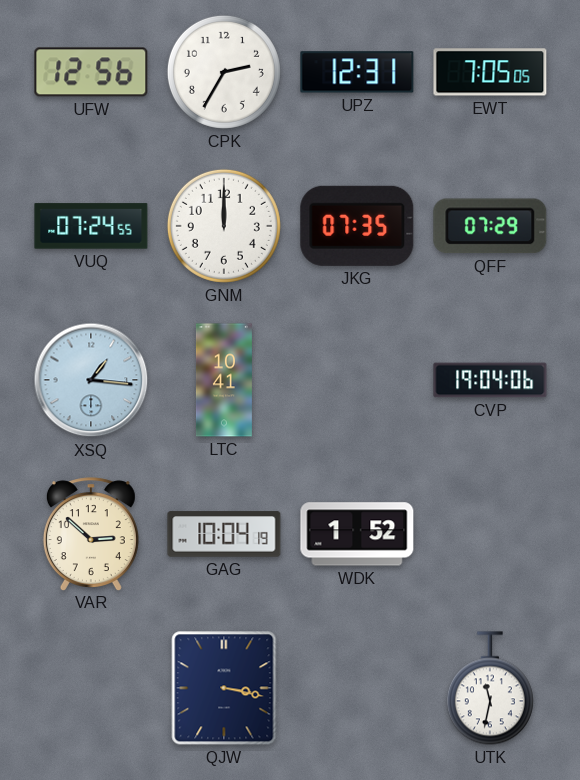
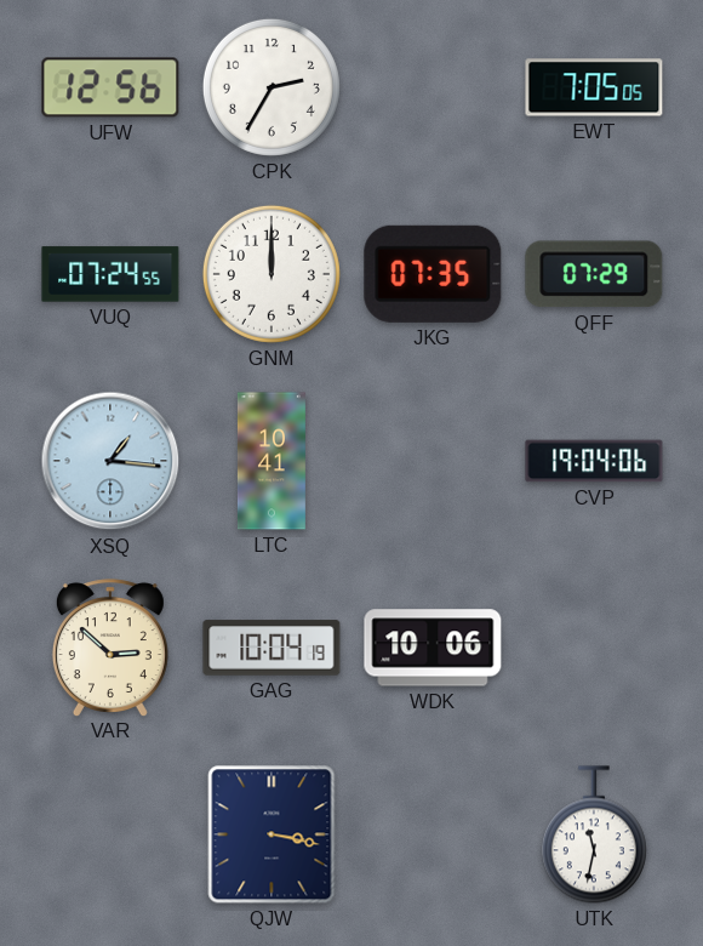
UPZ: 12:31 -> none (357, 72)
WDK: 1:52 -> 10:06 (433, 648)
